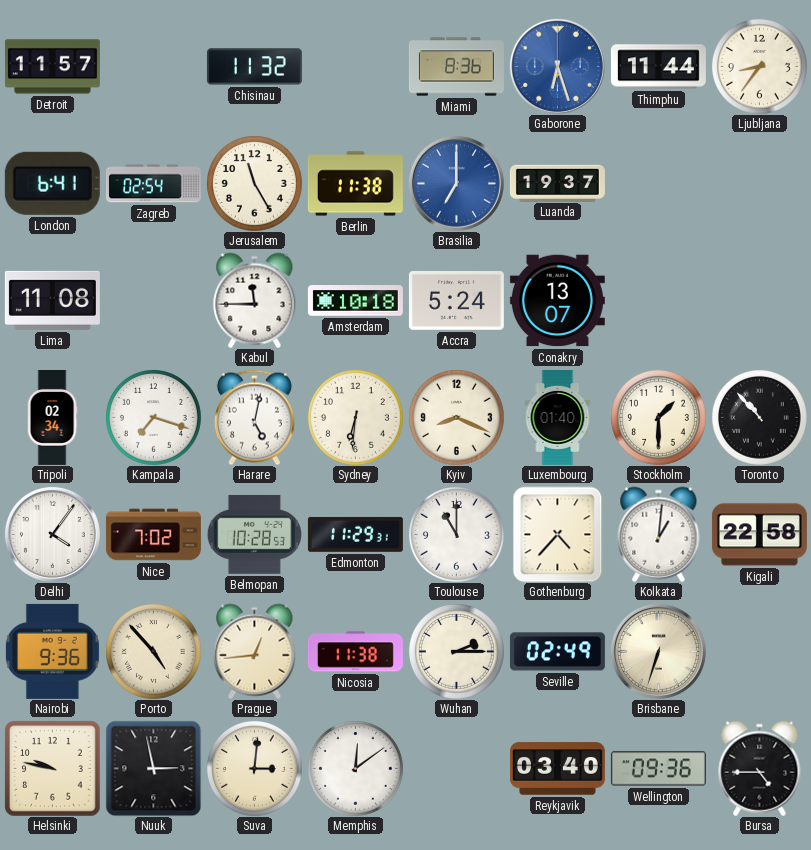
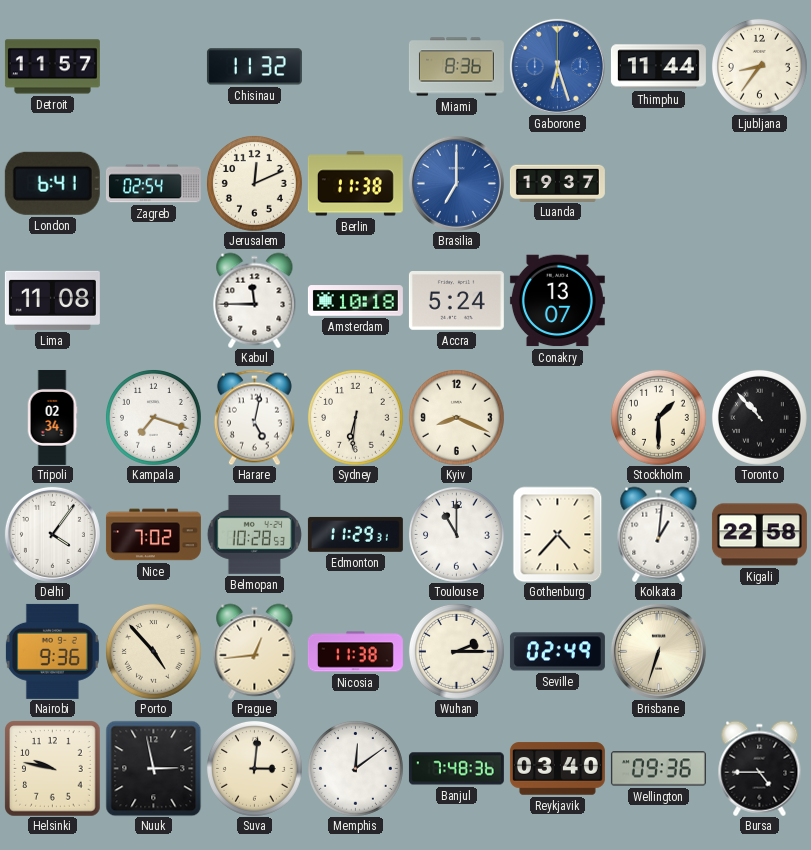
Jerusalem: 11:25 -> 12:11 (254, 183)
Luxembourg: 01:40 -> none (558, 417)
Banjul: none -> 7:48 (456, 769)
